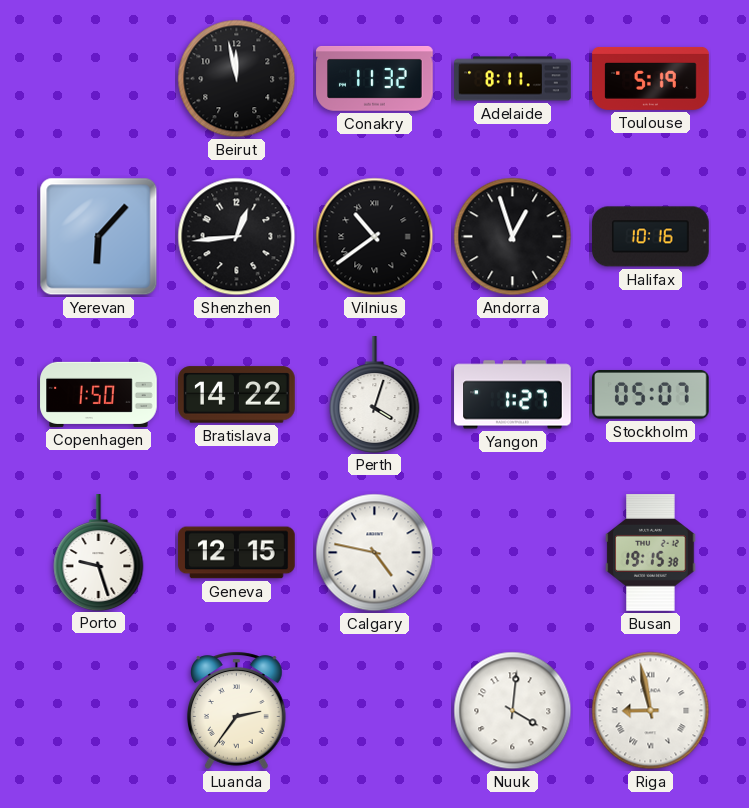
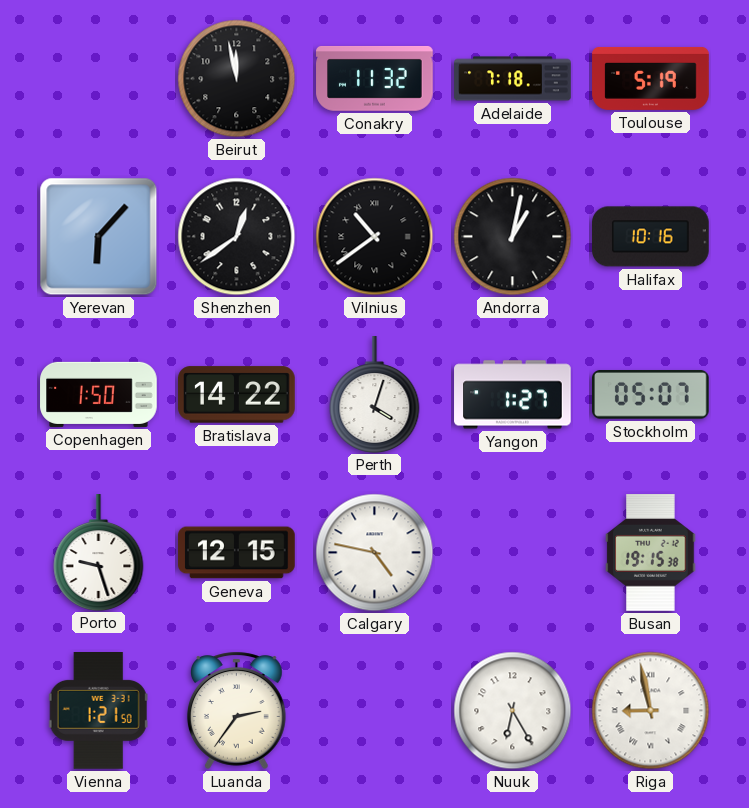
Adelaide: 8:11 -> 7:18 (513, 79)
Shenzhen: 12:44 -> 12:39 (237, 237)
Andorra: 12:57 -> 1:02 (513, 237)
Vienna: none -> 1:21 (98, 711)
Nuuk: 4:01 -> 6:25 (513, 711)
